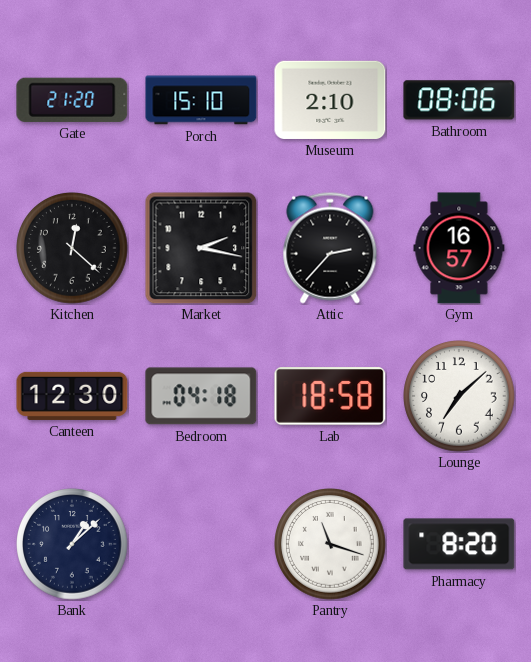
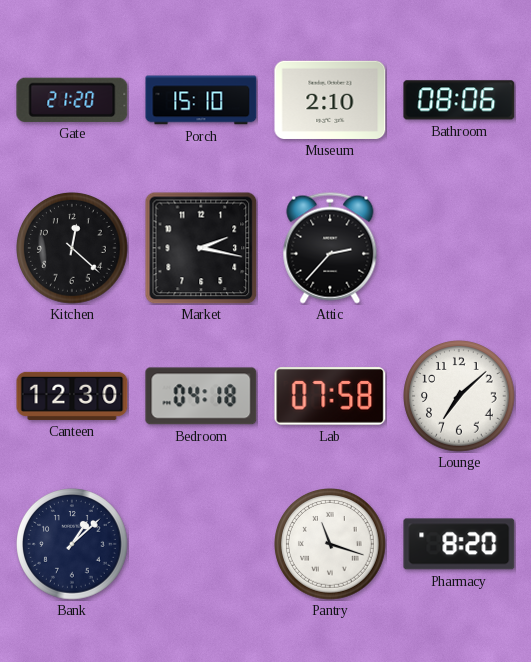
Gym: 16:57 -> none (459, 248)
Lab: 18:58 -> 07:58 (330, 396)
